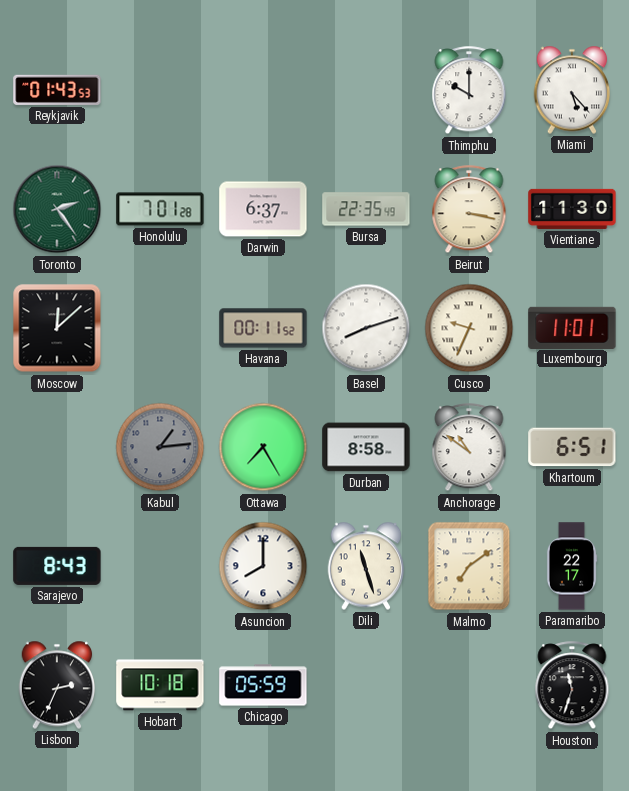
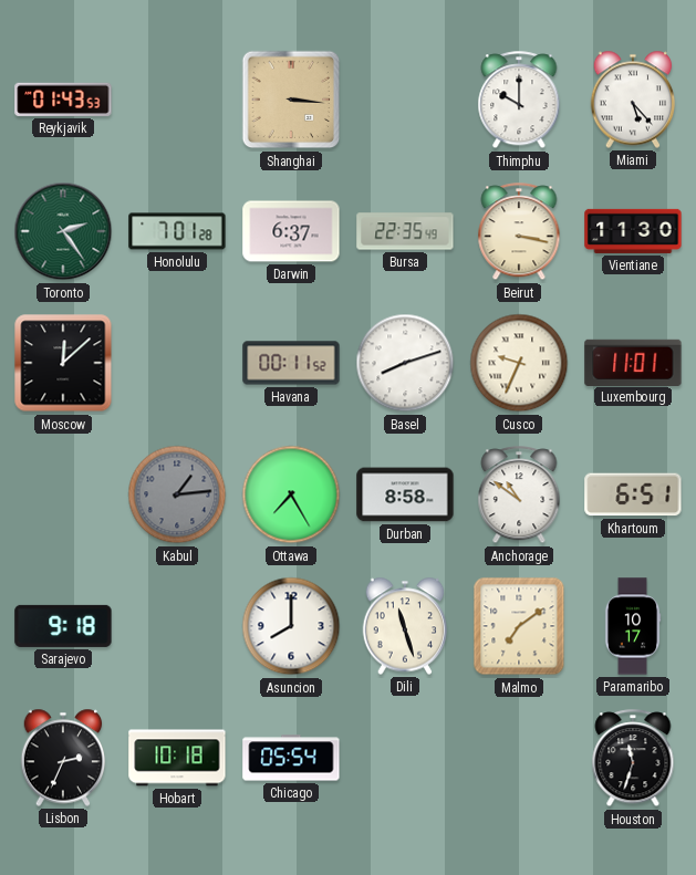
Shanghai: none -> 3:16 (291, 100)
Sarajevo: 8:43 -> 9:18 (63, 626)
Paramaribo: 22:17 -> 10:17 (633, 626)
Chicago: 05:59 -> 05:54 (291, 758)
